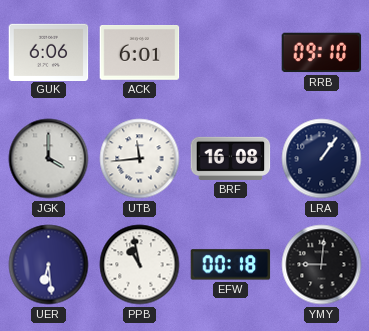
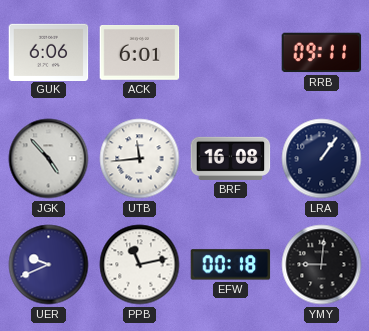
RRB: 09:10 -> 09:11 (322, 53)
JGK: 4:00 -> 4:53 (49, 159)
UER: 6:29 -> 9:41 (49, 265)
PPB: 10:58 -> 11:13 (140, 265)
